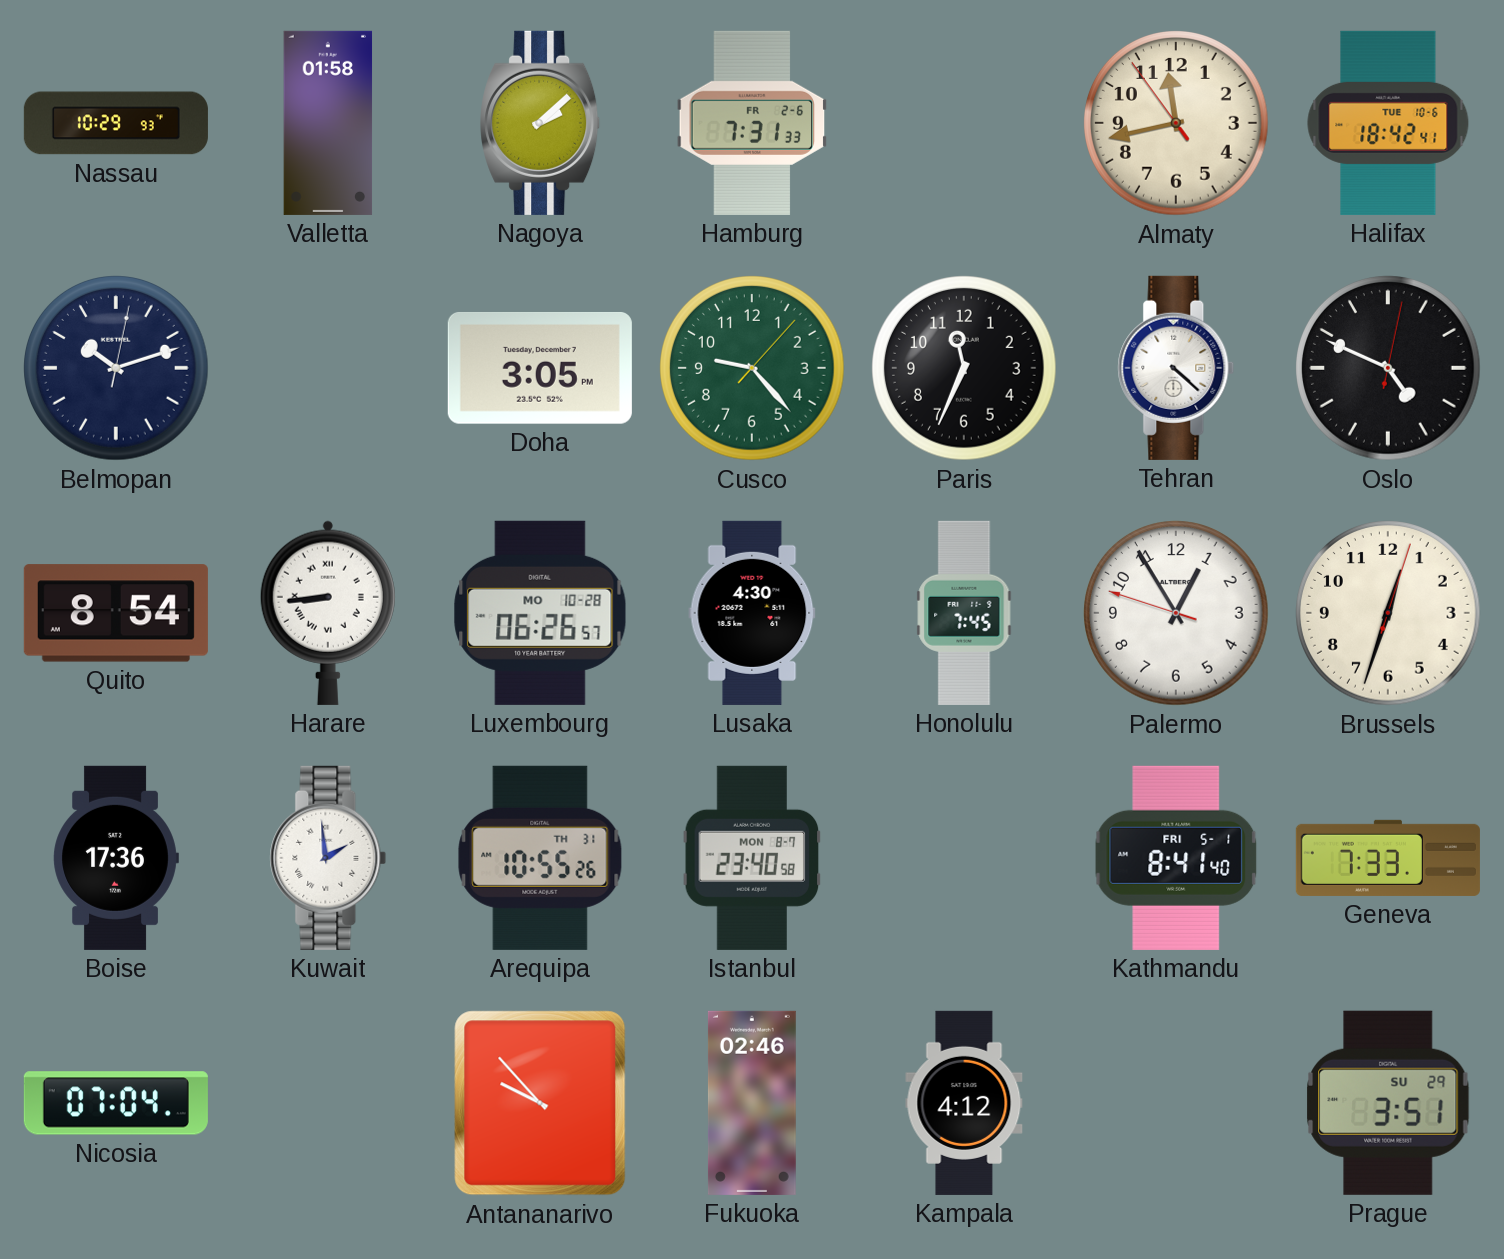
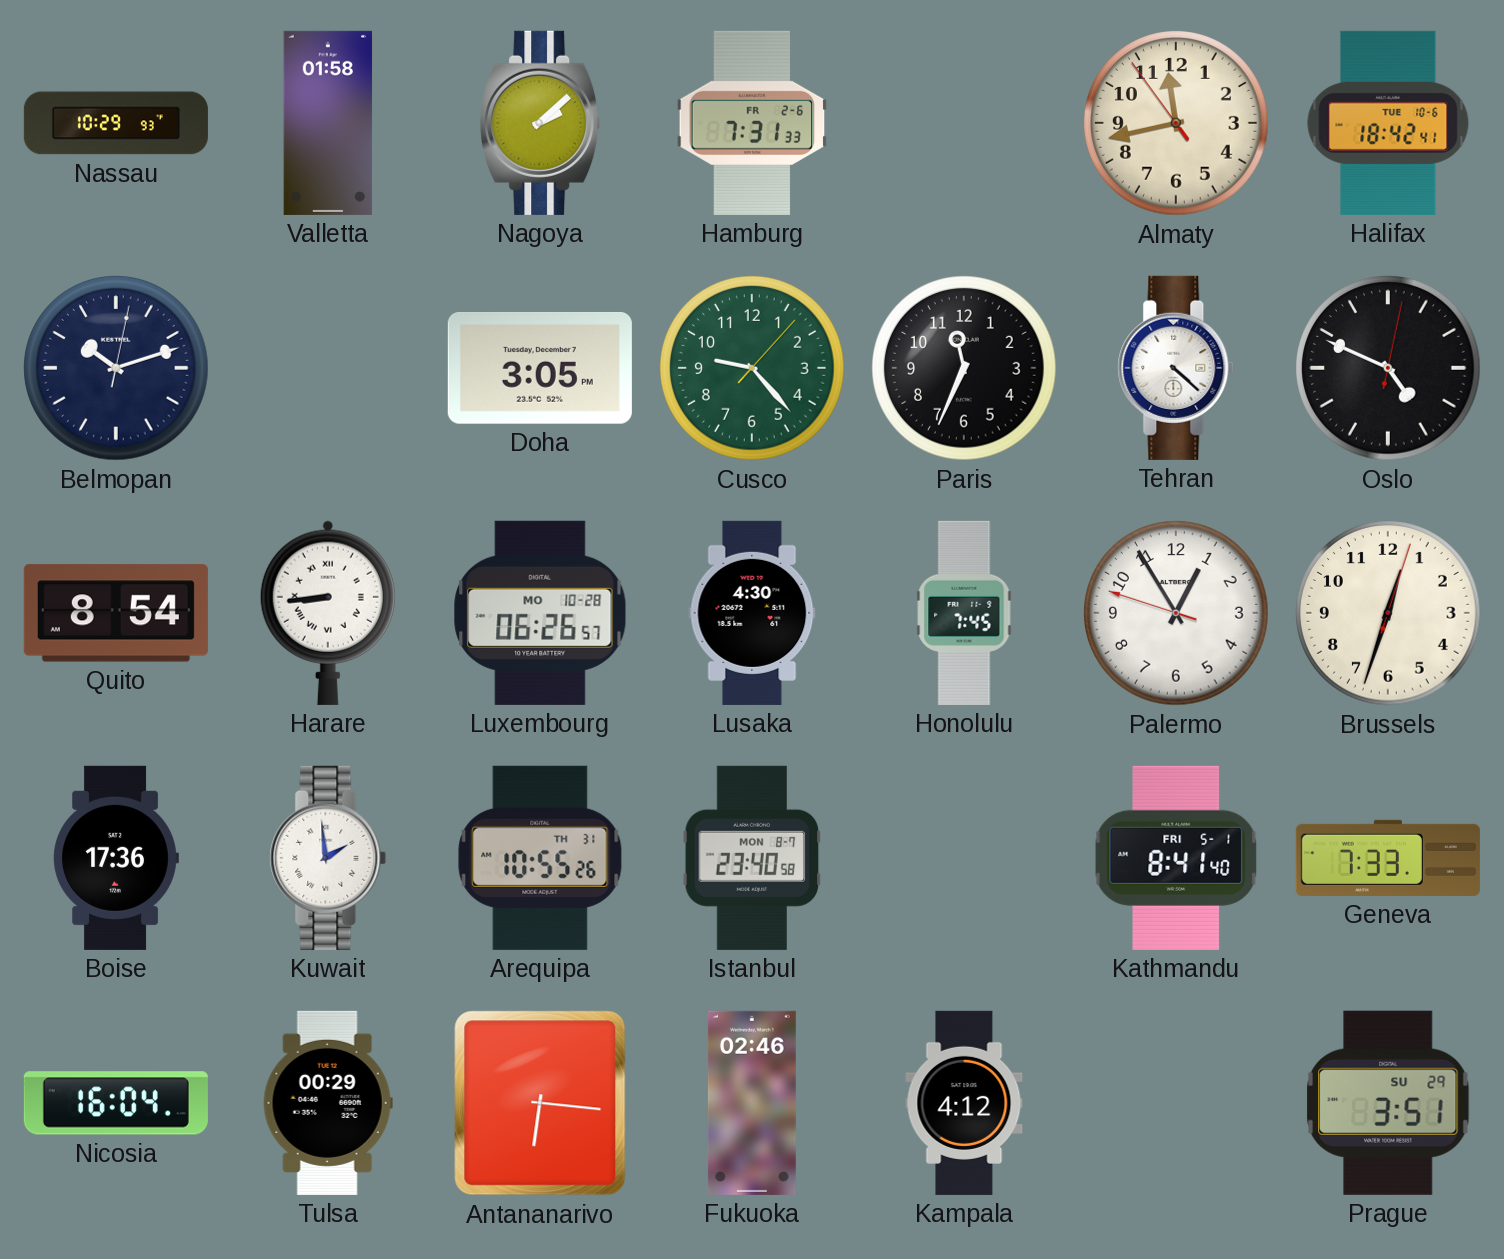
Nicosia: 07:04 -> 16:04 (116, 1103)
Tulsa: none -> 00:29 (328, 1103)
Antananarivo: 9:53 -> 6:16 (540, 1103)
